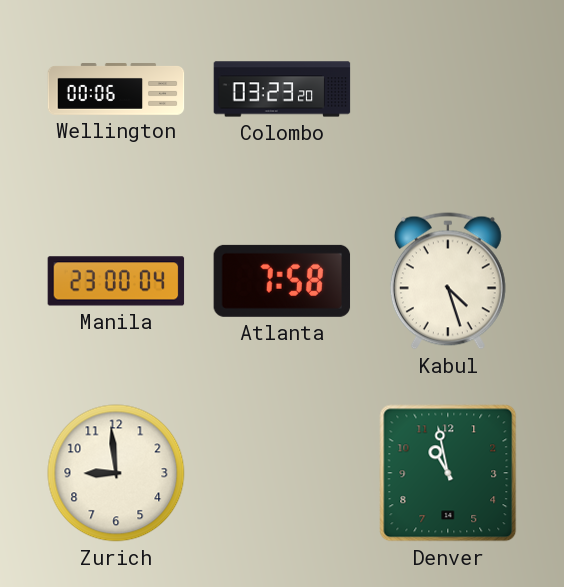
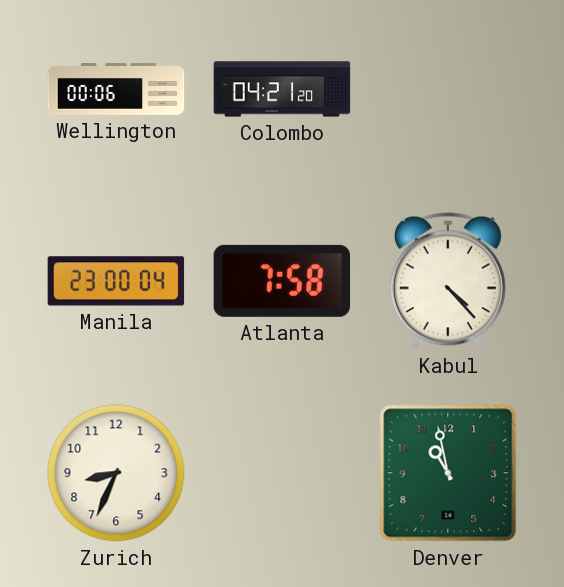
Colombo: 03:23 -> 04:21 (282, 89)
Kabul: 4:27 -> 4:23 (448, 281)
Zurich: 8:59 -> 8:34 (116, 473)
